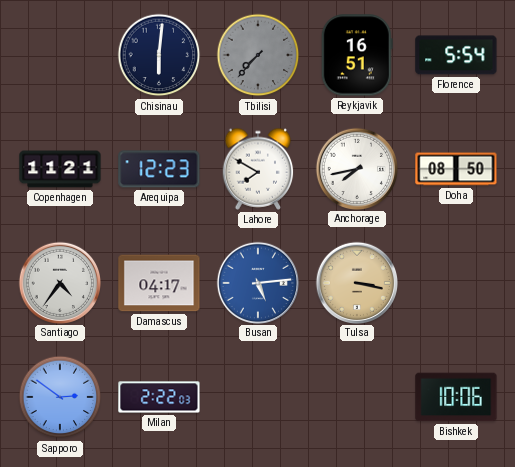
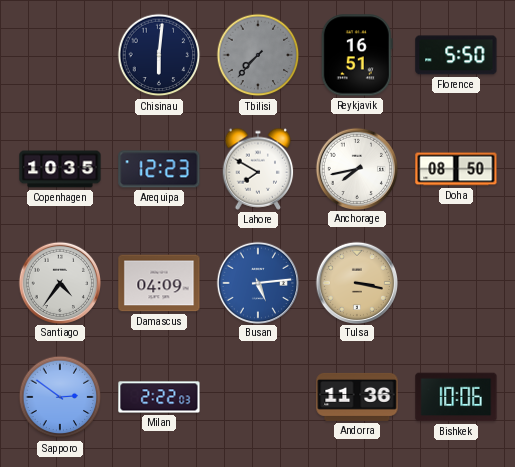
Florence: 5:54 -> 5:50 (456, 55)
Copenhagen: 11:21 -> 10:35 (60, 169)
Damascus: 04:17 -> 04:09 (159, 283)
Andorra: none -> 11:36 (357, 397)
